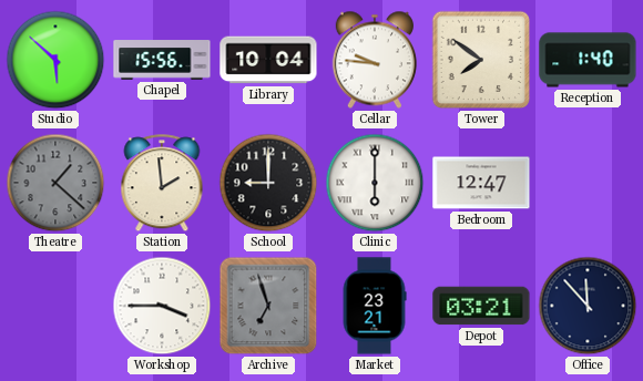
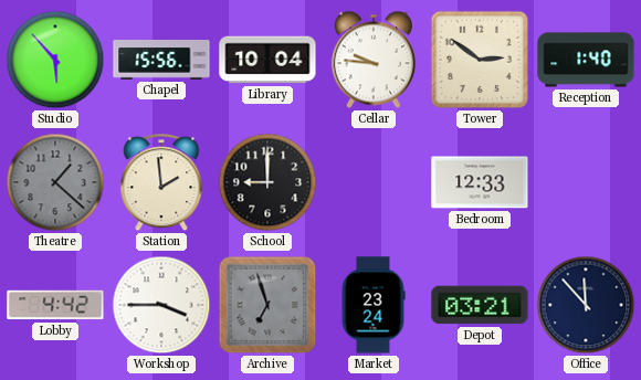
Studio: 5:52 -> 5:53 (55, 60)
Tower: 7:51 -> 2:51 (480, 60)
Clinic: 6:00 -> none (375, 183)
Bedroom: 12:47 -> 12:33 (480, 182)
Lobby: none -> 4:42 (55, 305)
Market: 23:21 -> 23:24 (374, 305)
